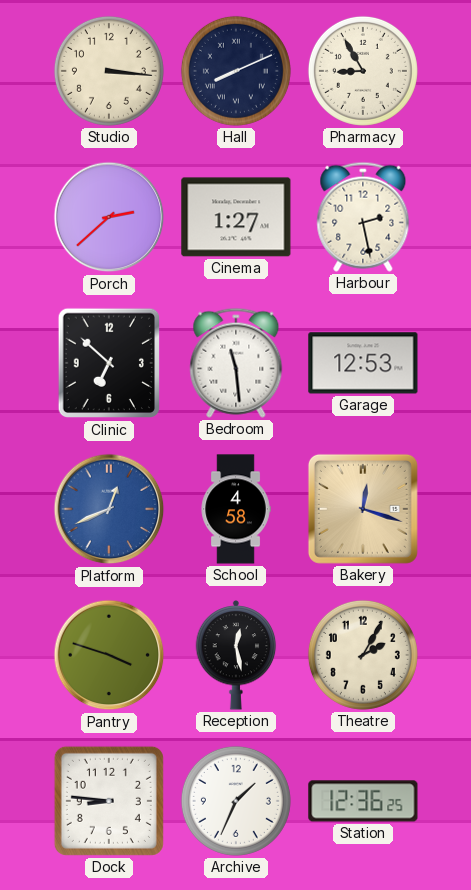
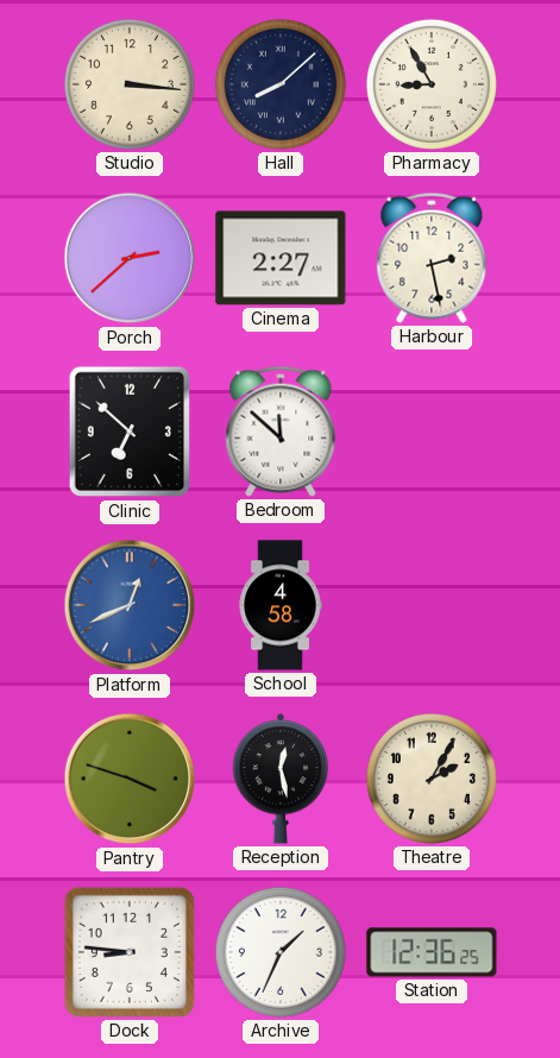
Hall: 8:11 -> 8:08 (281, 84)
Cinema: 1:27 -> 2:27 (281, 258)
Bedroom: 11:29 -> 11:52 (281, 432)
Garage: 12:53 -> none (363, 363)
Bakery: 12:18 -> none (363, 509)
